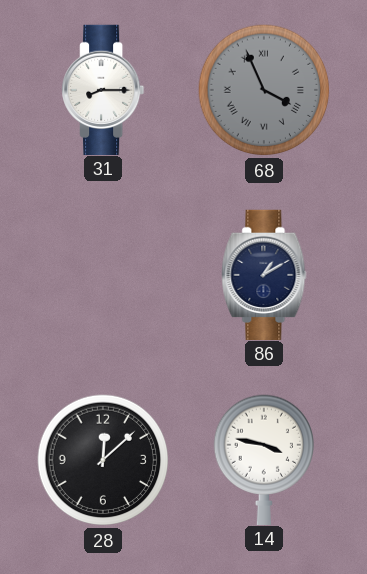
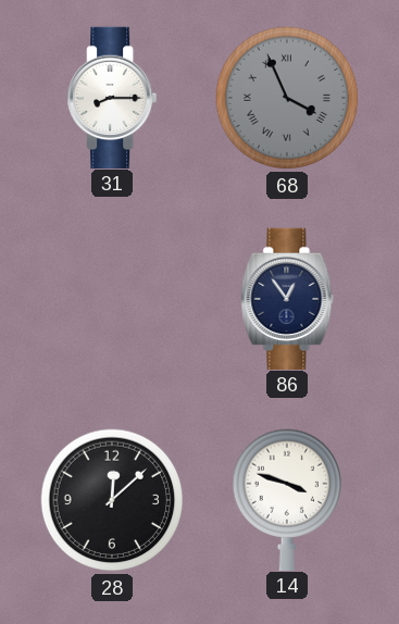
86: 1:10 -> 12:54 (287, 298)
14: 3:47 -> 3:48 (286, 499)
